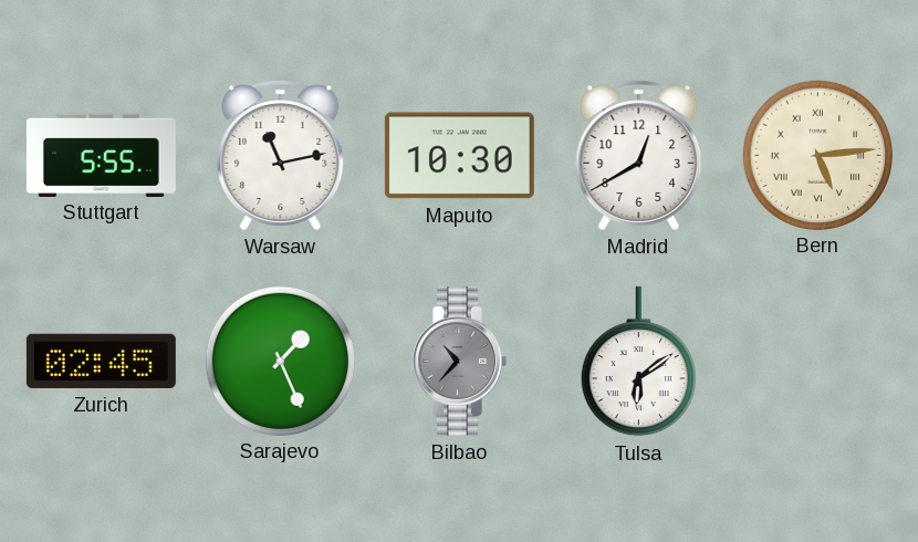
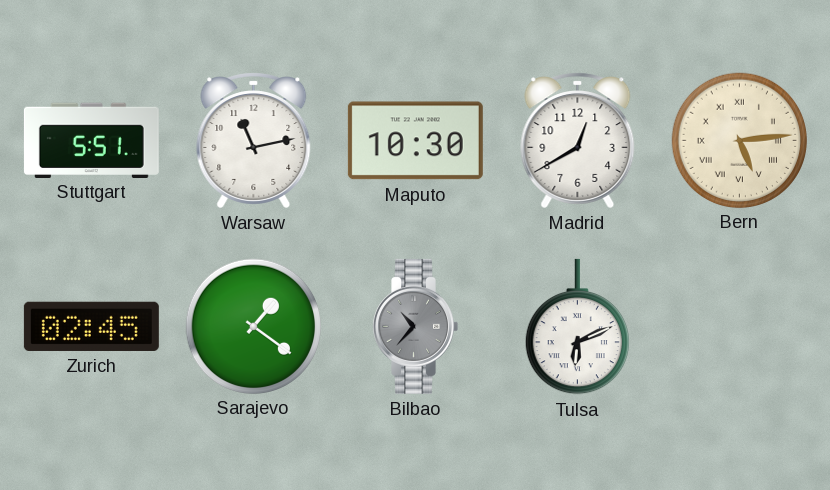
Stuttgart: 5:55 -> 5:51 (91, 140)
Sarajevo: 1:26 -> 1:21 (253, 326)
Tulsa: 6:09 -> 6:11 (577, 327)
